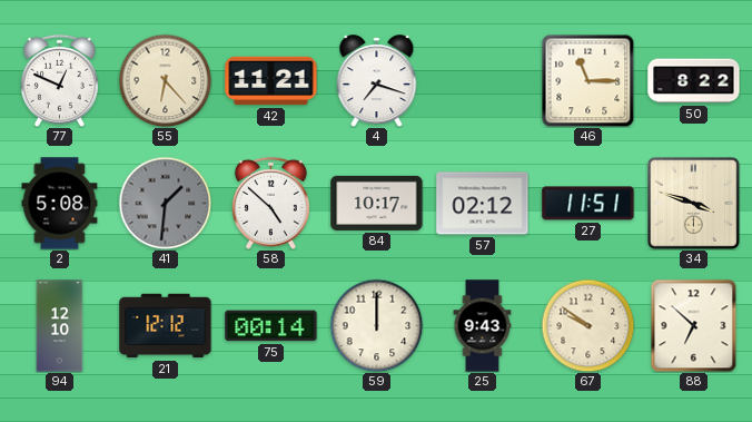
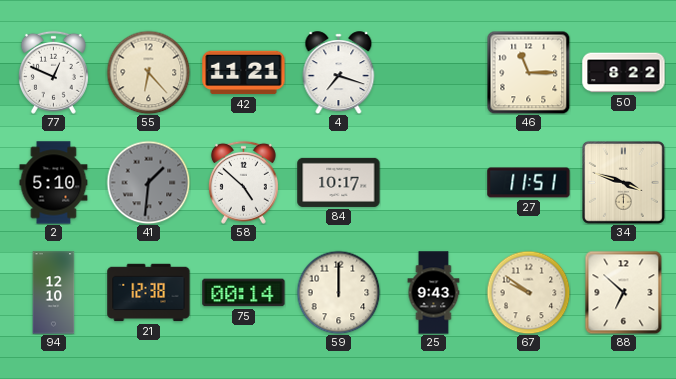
2: 5:08 -> 5:10 (54, 183)
57: 02:12 -> none (483, 204)
21: 12:12 -> 12:38 (149, 293)
